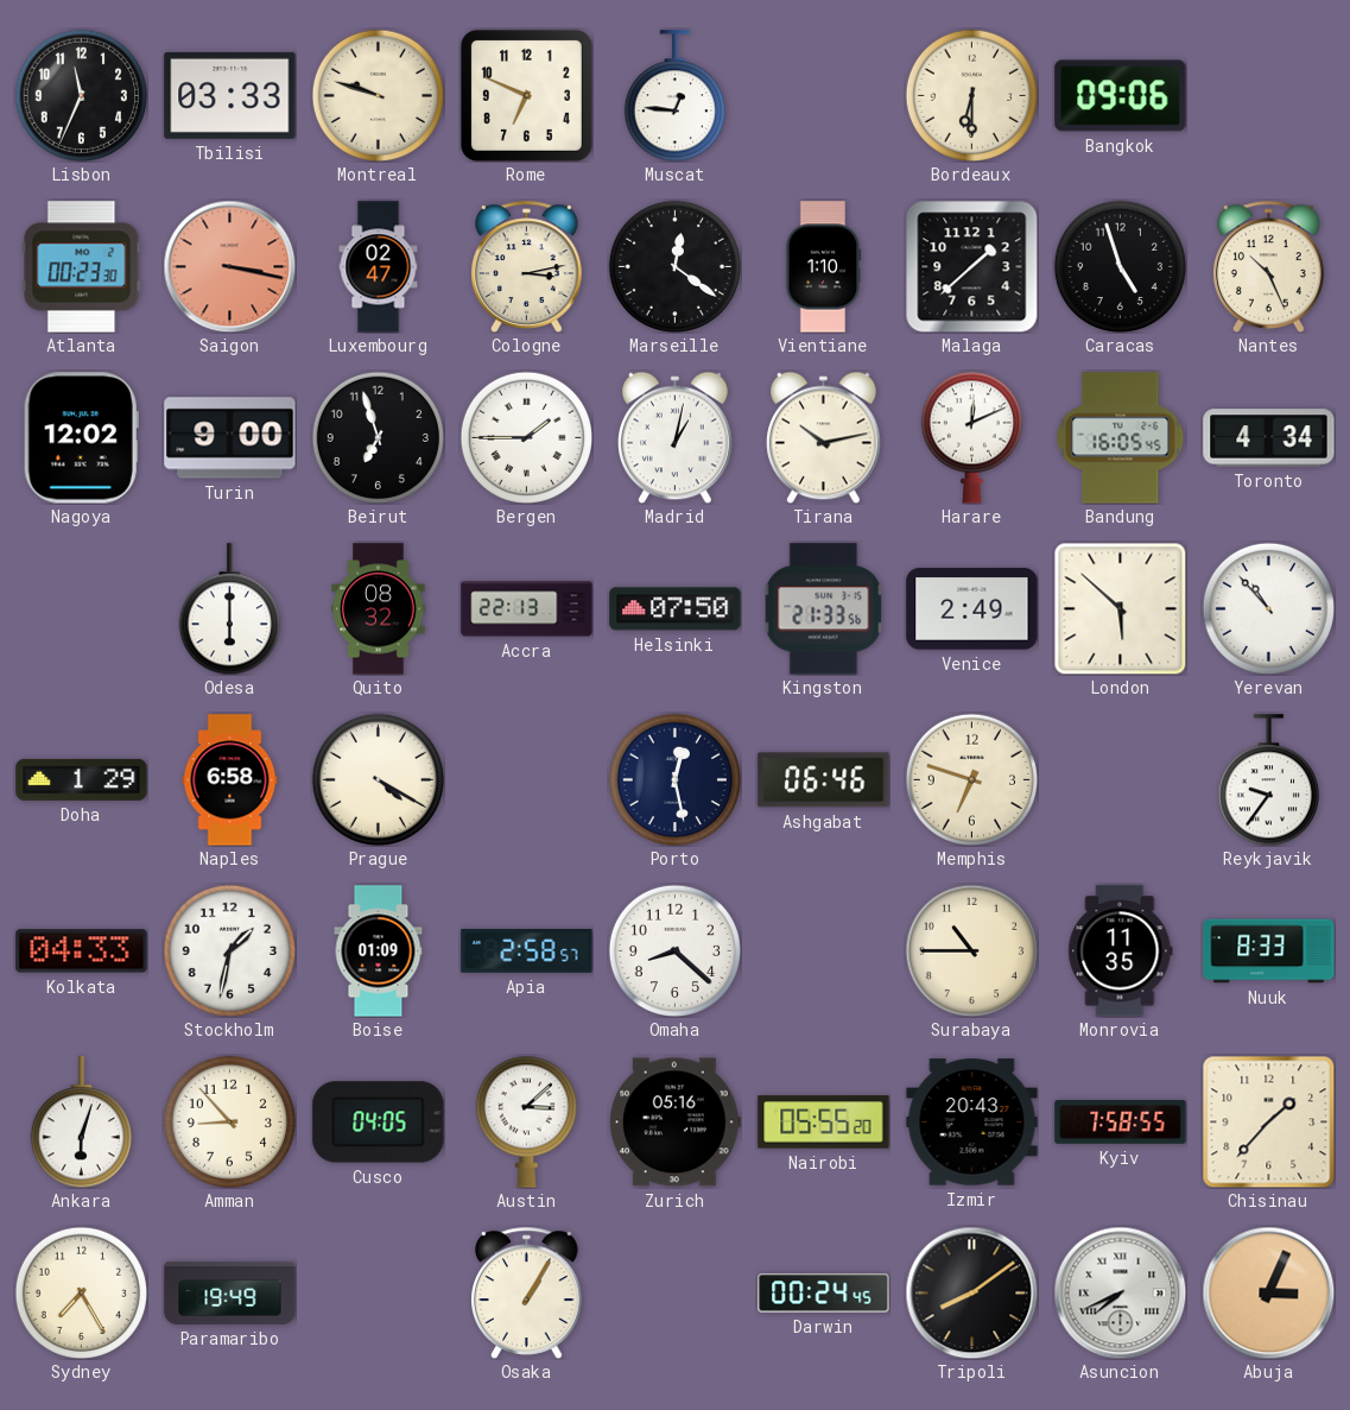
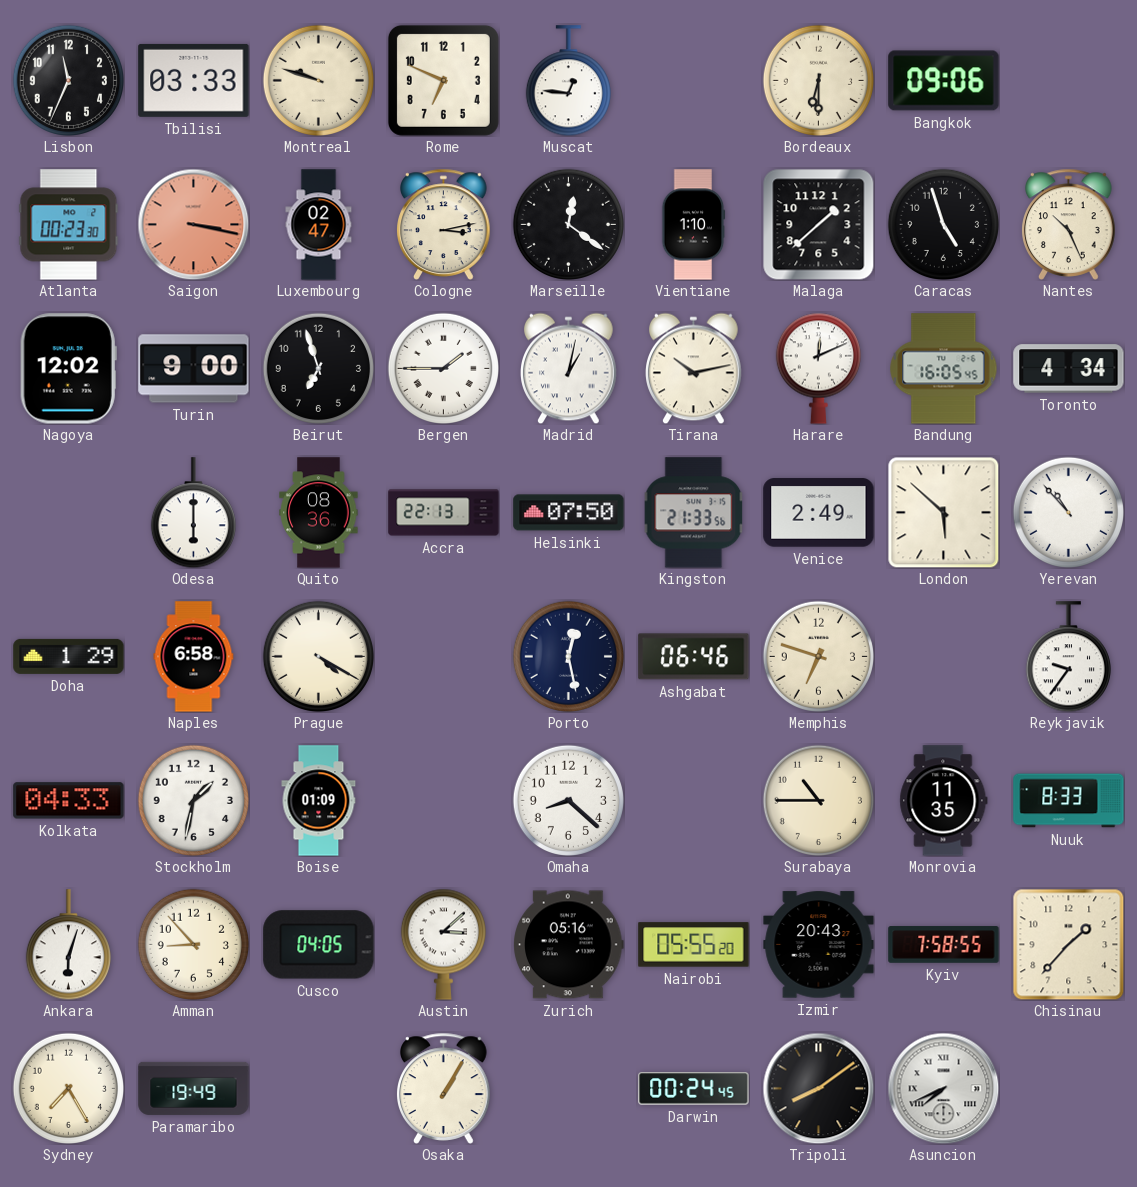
Quito: 08:32 -> 08:36 (319, 513)
Apia: 2:58 -> none (527, 950)
Abuja: 3:04 -> none (1268, 1292)
